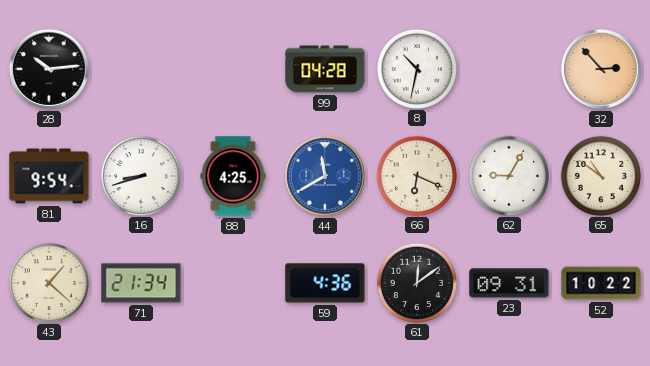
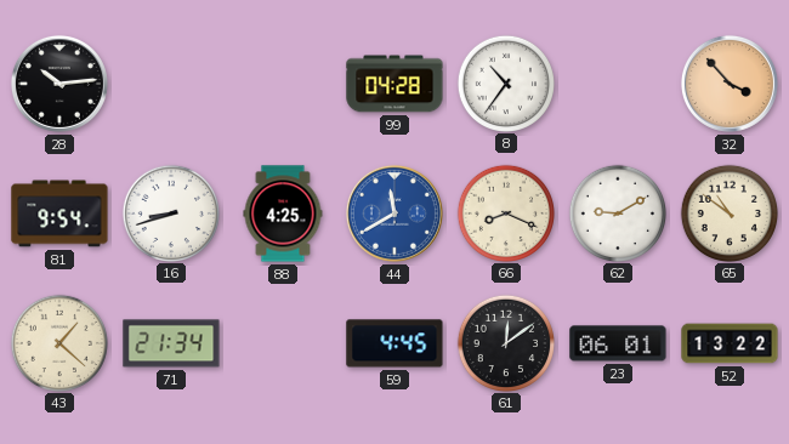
8: 10:32 -> 10:36 (505, 82)
32: 2:53 -> 3:53 (730, 84)
66: 6:19 -> 8:19 (505, 212)
62: 9:05 -> 9:10 (617, 212)
59: 4:36 -> 4:45 (394, 343)
23: 09:31 -> 06:01 (618, 343)
52: 10:22 -> 13:22 (730, 343)
